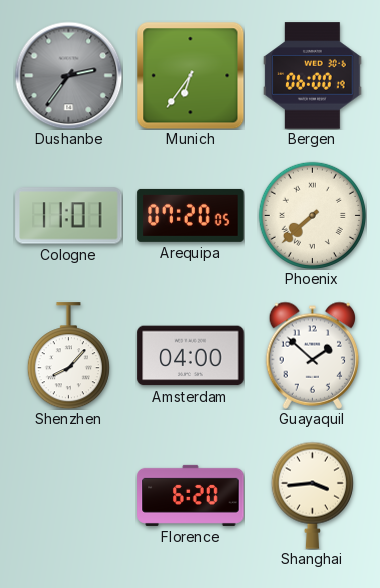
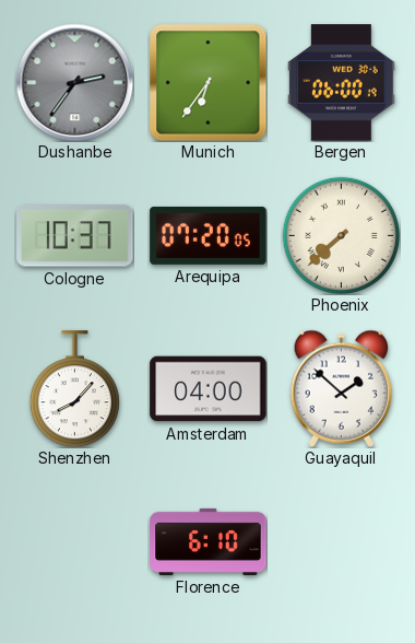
Cologne: 11:01 -> 10:37 (75, 236)
Florence: 6:20 -> 6:10 (209, 541)
Shanghai: 3:44 -> none (312, 495)
